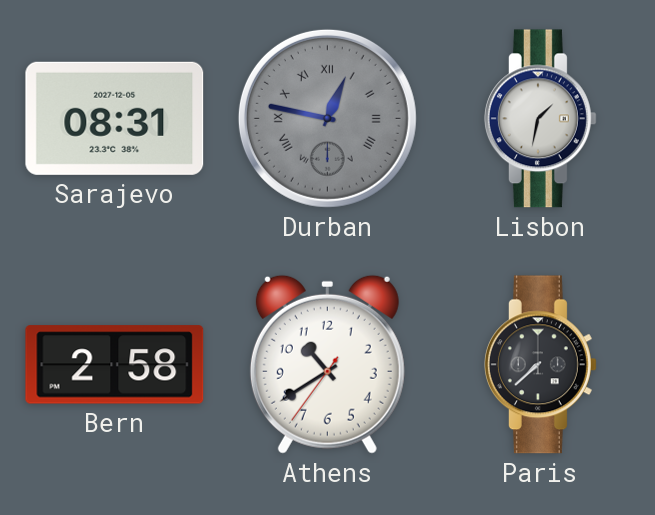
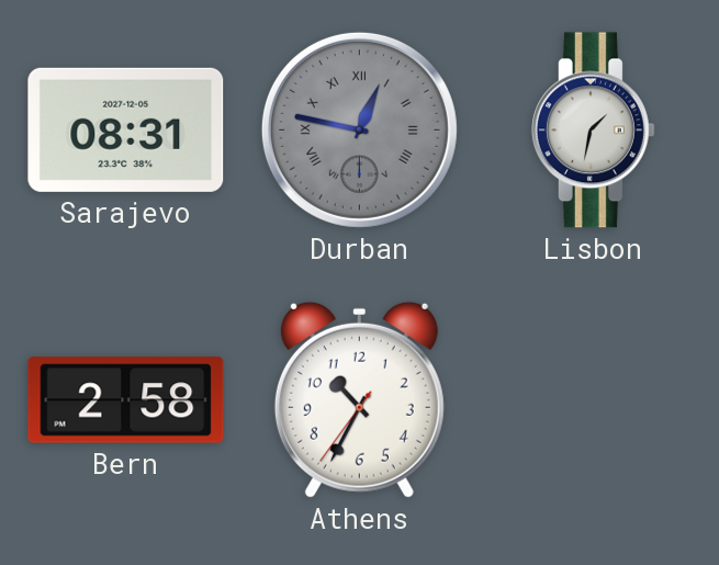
Athens: 10:39 -> 10:34 (359, 399)
Paris: 7:38 -> none (540, 365)
